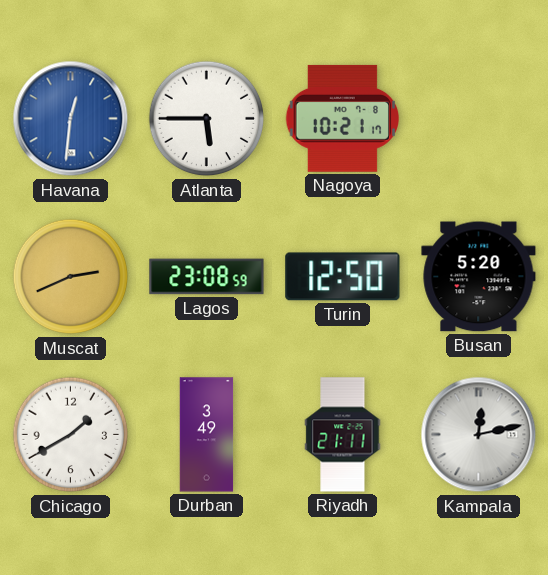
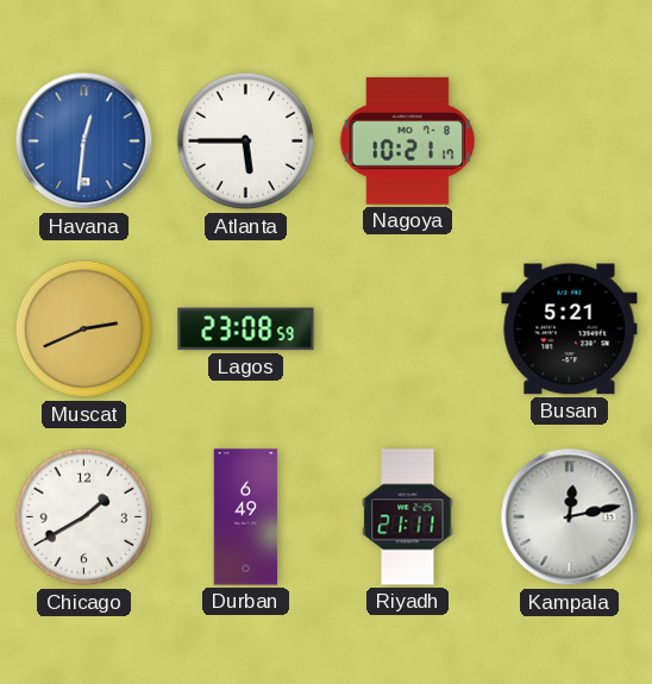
Turin: 12:50 -> none (343, 277)
Busan: 5:20 -> 5:21 (570, 330)
Durban: 3:49 -> 6:49 (246, 517)
